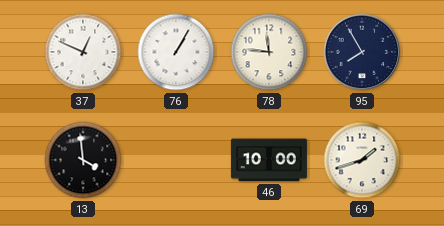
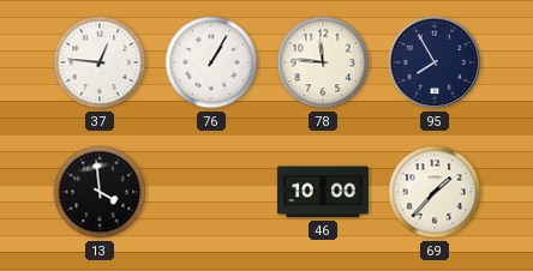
37: 12:49 -> 12:46 (100, 62)
69: 1:42 -> 1:37 (435, 192)
